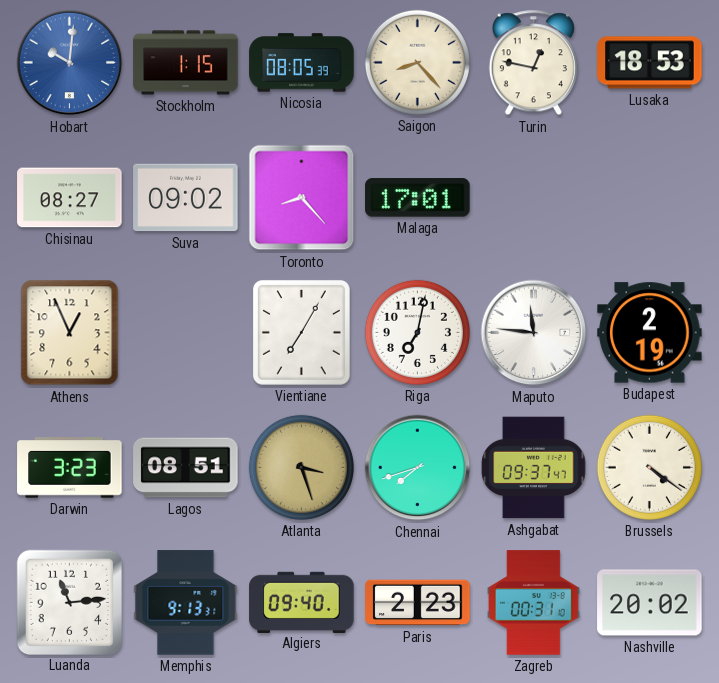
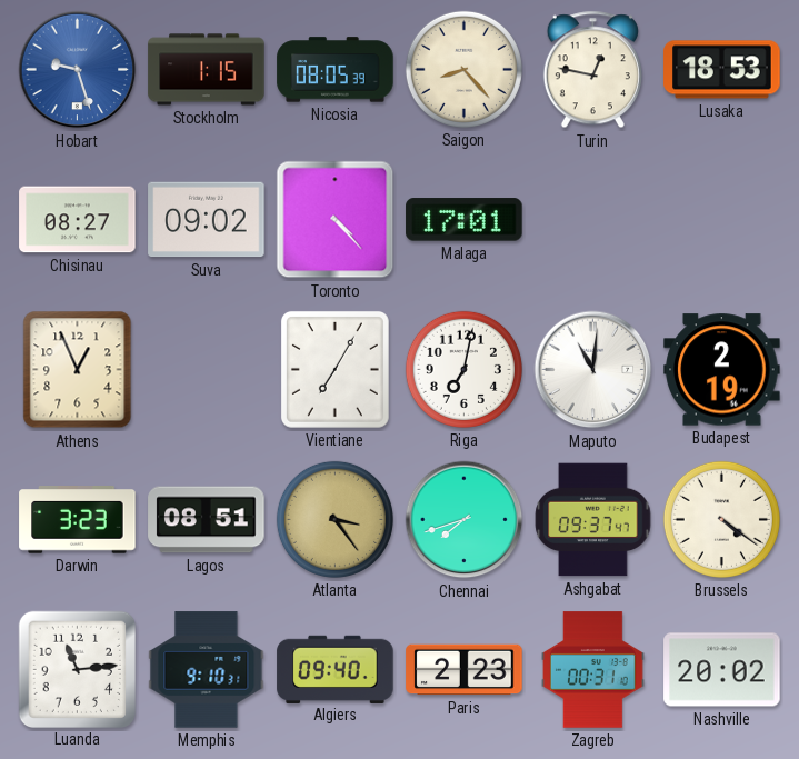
Hobart: 10:01 -> 9:27 (78, 70)
Toronto: 8:23 -> 4:23 (336, 220)
Maputo: 11:46 -> 11:01 (593, 370)
Atlanta: 3:27 -> 3:24 (334, 519)
Memphis: 9:13 -> 9:10 (207, 670)
